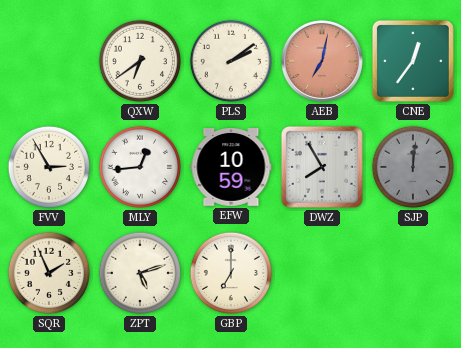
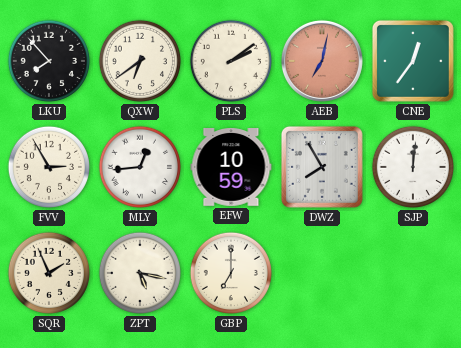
LKU: none -> 7:53 (49, 61)
SJP dial: grey -> white (413, 167)
ZPT: 5:12 -> 5:17 (140, 273)
